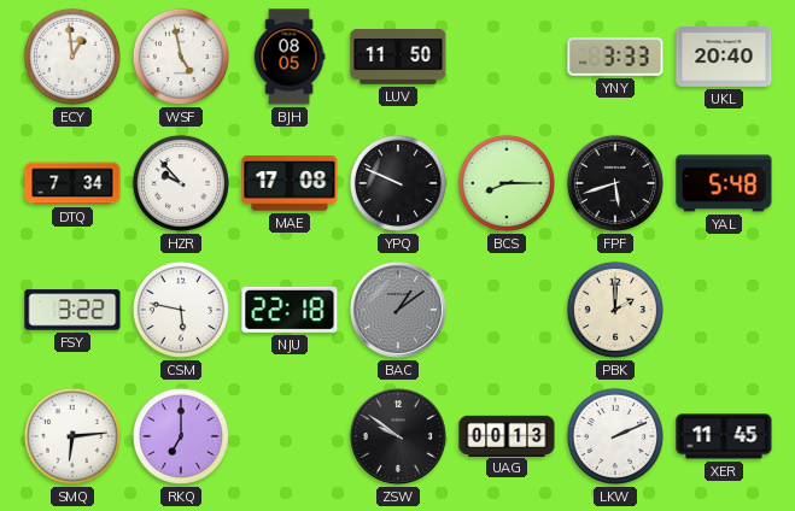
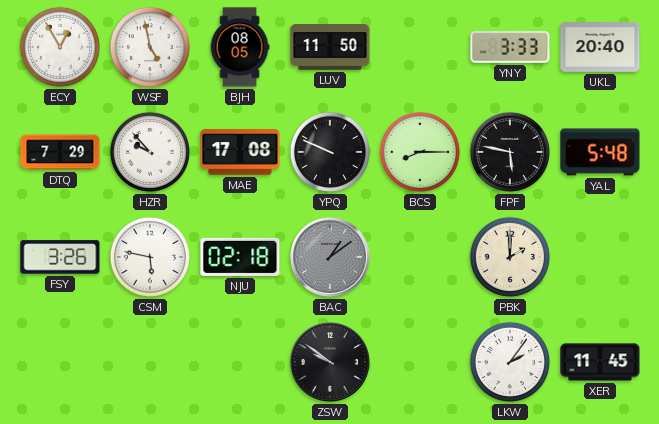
ECY: 12:59 -> 12:55 (60, 47)
DTQ: 7:34 -> 7:29 (60, 152)
FPF: 5:42 -> 5:47 (510, 152)
FSY: 3:22 -> 3:26 (60, 257)
NJU: 22:18 -> 02:18 (240, 257)
SMQ: 6:14 -> none (72, 436)
RKQ: 7:00 -> none (181, 436)
UAG: 00:13 -> none (507, 435)
LKW: 2:11 -> 2:06 (510, 362)
